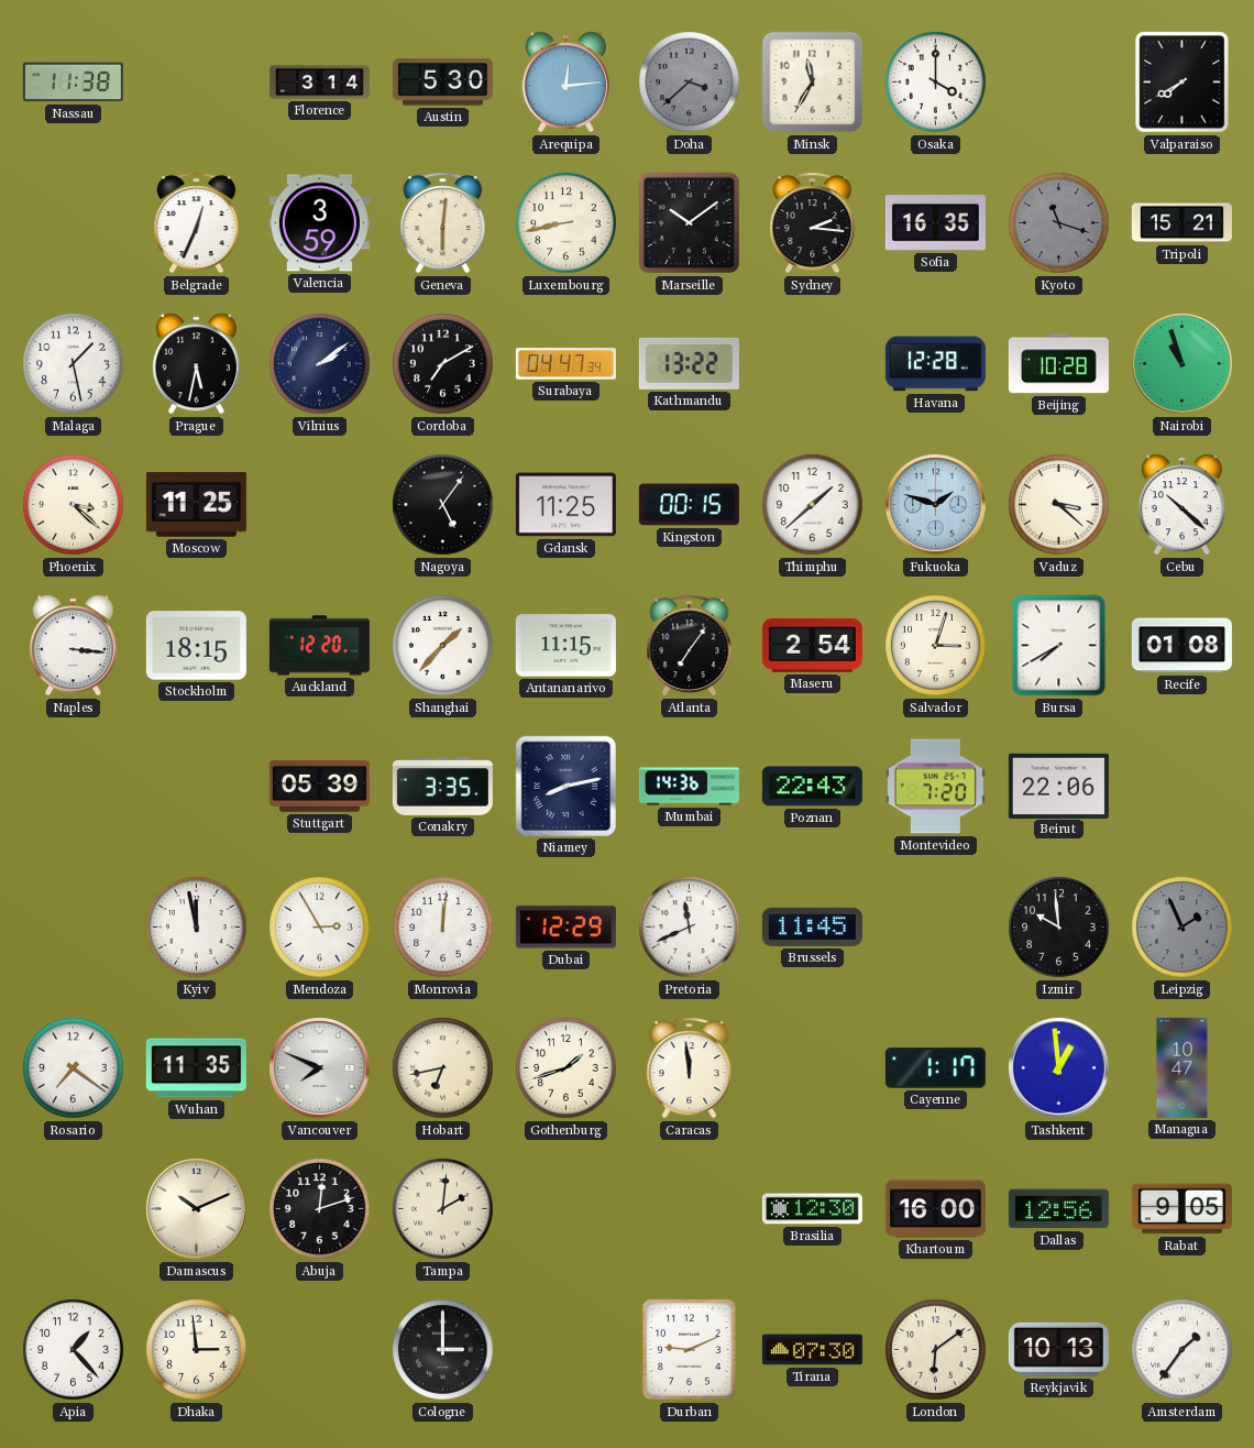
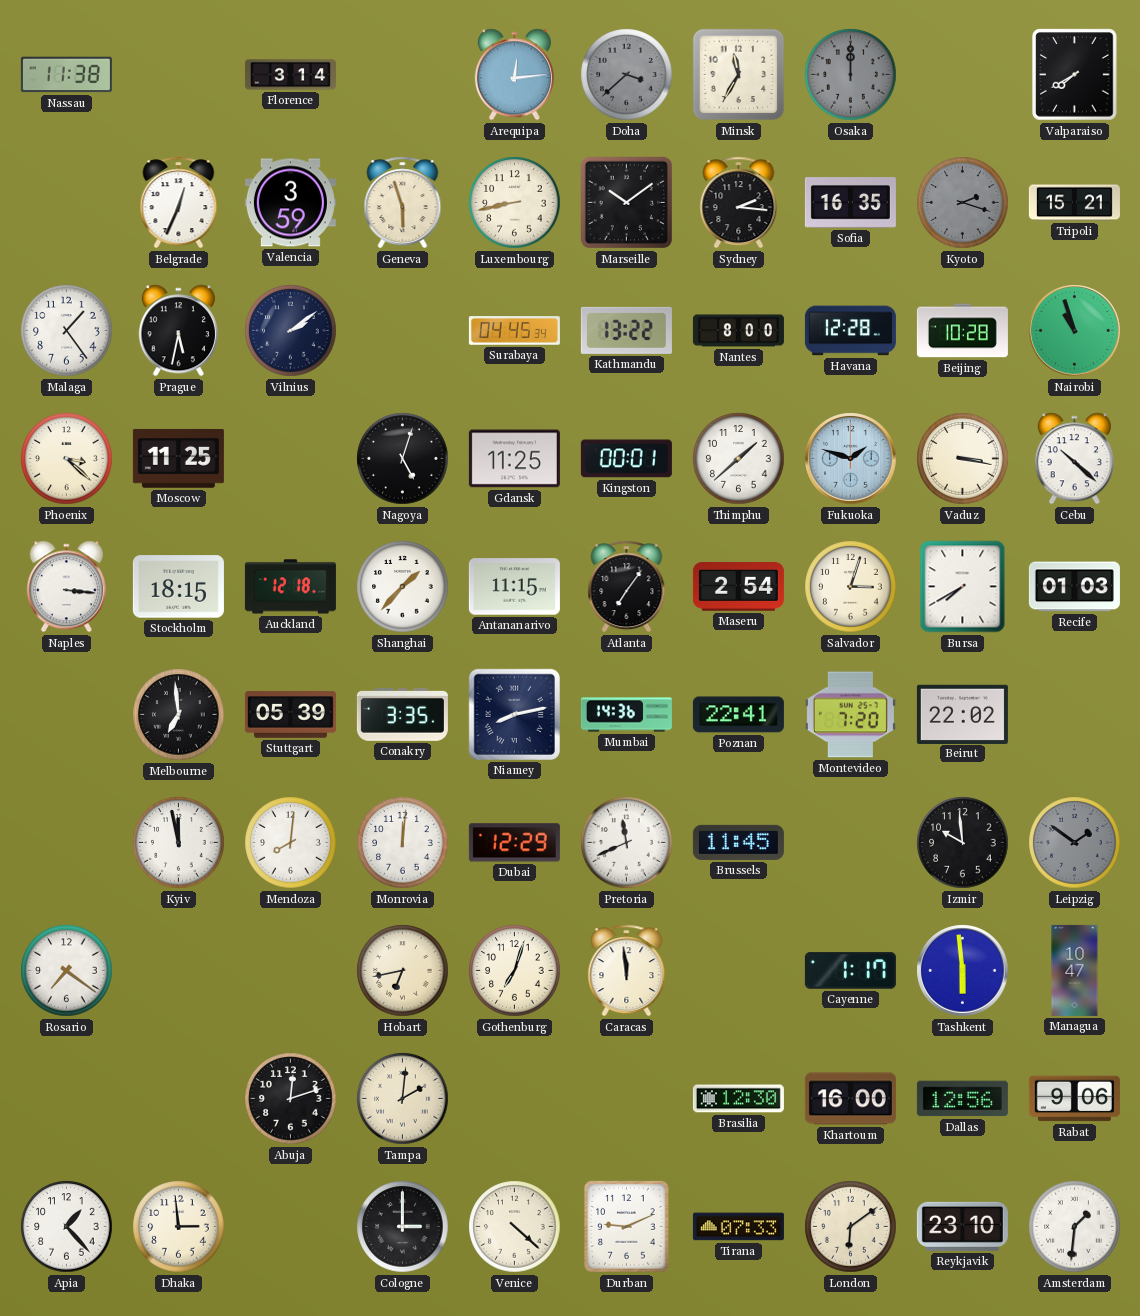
Austin: 5:30 -> none (442, 83)
Osaka: 4:00 -> 12:00 (851, 75)
Osaka dial: white -> grey (851, 75)
Geneva: 6:01 -> 5:57 (403, 203)
Kyoto: 11:18 -> 2:18 (963, 203)
Malaga: 1:28 -> 1:24 (67, 331)
Cordoba: 7:10 -> none (443, 364)
Surabaya: 04:47 -> 04:45 (514, 331)
Nantes: none -> 8:00 (738, 331)
Nagoya: 5:06 -> 5:03 (403, 459)
Kingston: 00:15 -> 00:01 (626, 459)
Vaduz: 3:22 -> 3:17 (963, 459)
Auckland: 12:20 -> 12:18 (290, 587)
Recife: 01:08 -> 01:03 (1074, 587)
Melbourne: none -> 6:59 (179, 715)
Poznan: 22:43 -> 22:41 (738, 715)
Beirut: 22:06 -> 22:02 (962, 714)
Mendoza: 2:55 -> 8:01 (291, 843)
Leipzig: 1:56 -> 1:51 (1075, 843)
Wuhan: 11:35 -> none (196, 1068)
Vancouver: 7:49 -> none (320, 1068)
Gothenburg: 1:42 -> 7:03 (515, 971)
Tashkent: 12:59 -> 5:59 (963, 971)
Damascus: 10:11 -> none (197, 1209)
Rabat: 9:05 -> 9:06 (1074, 1099)
Venice: none -> 4:22 (515, 1227)
Tirana: 07:30 -> 07:33 (738, 1227)
Reykjavik: 10:13 -> 23:10 (962, 1226)
Amsterdam: 1:36 -> 1:31 (1075, 1227)
